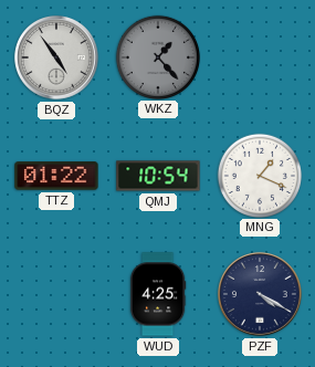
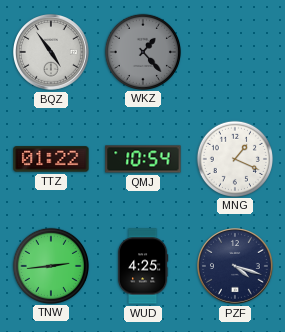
TNW: none -> 2:44 (50, 265)
PZF: 4:20 -> 4:18 (236, 267)
